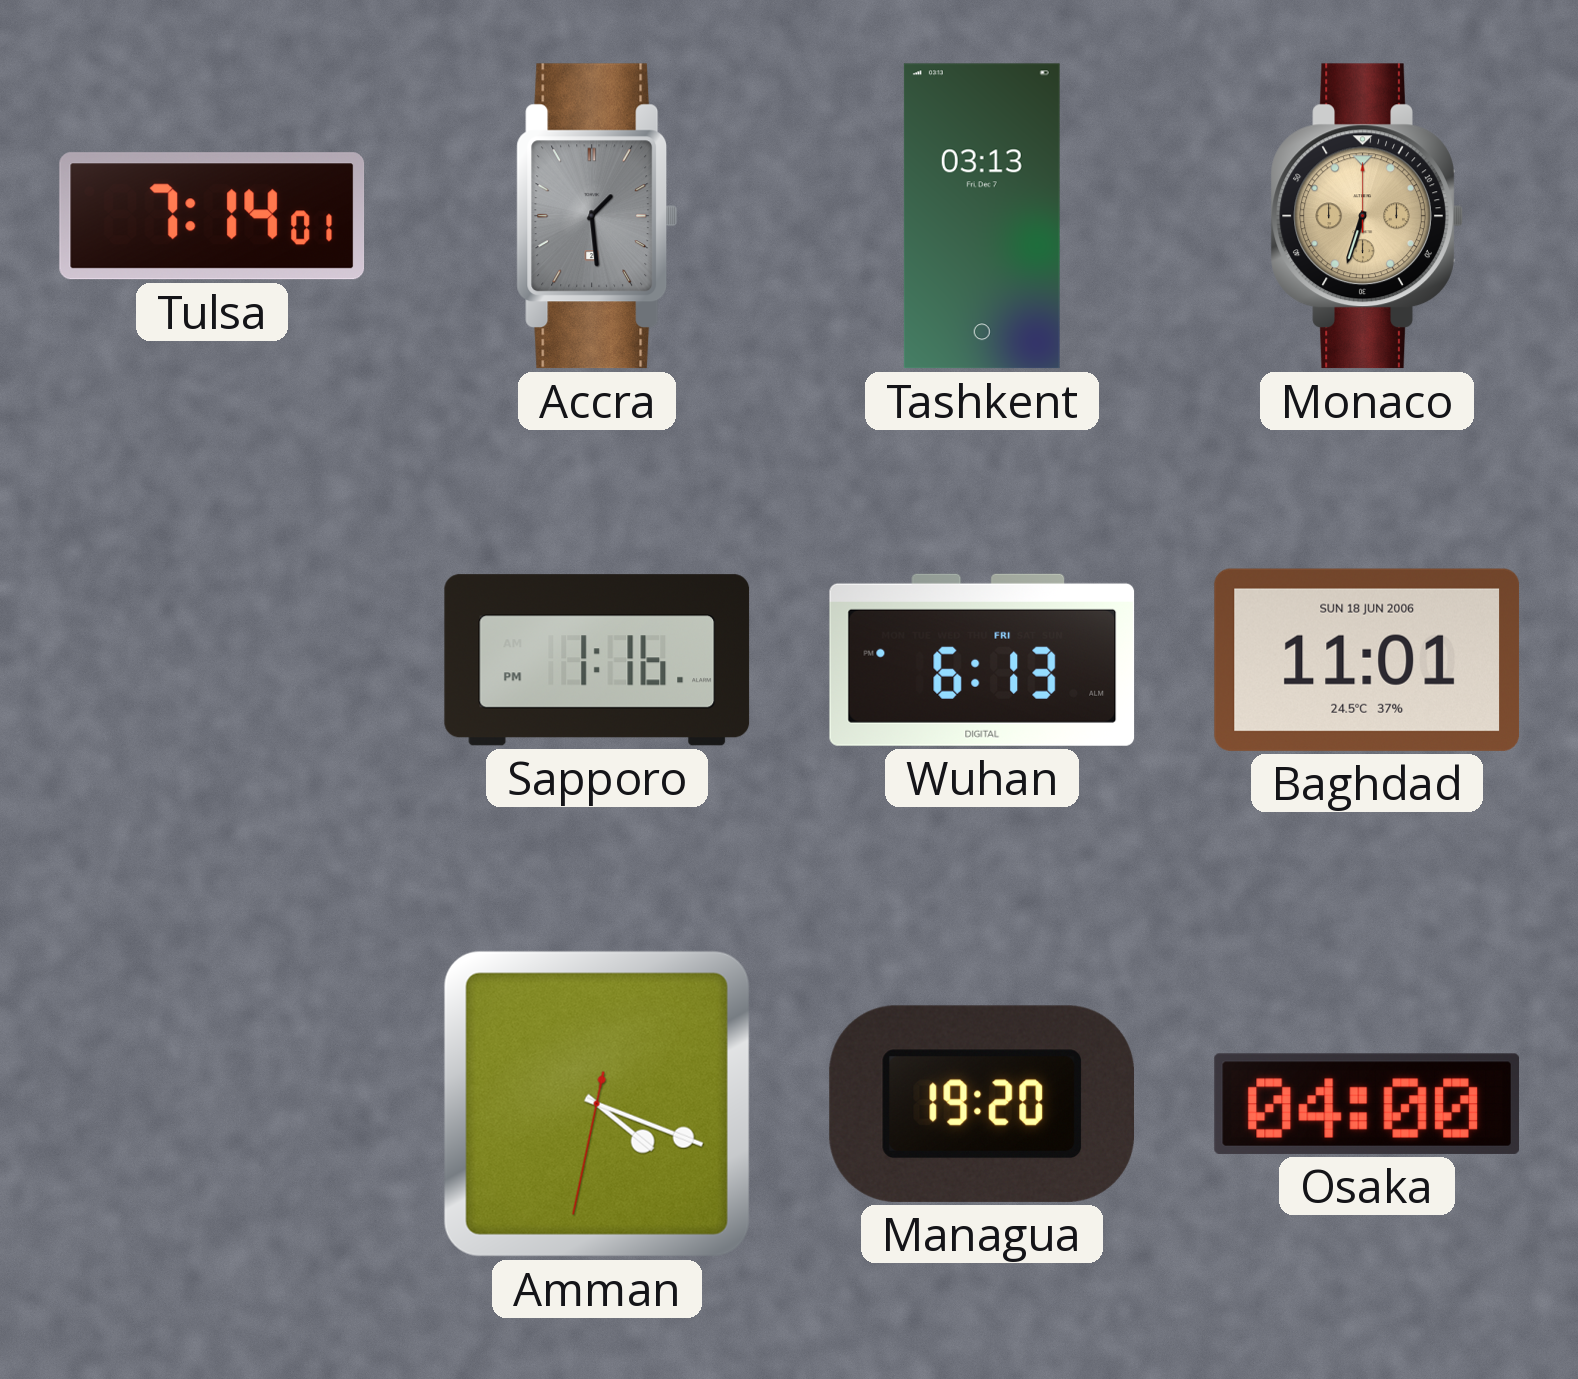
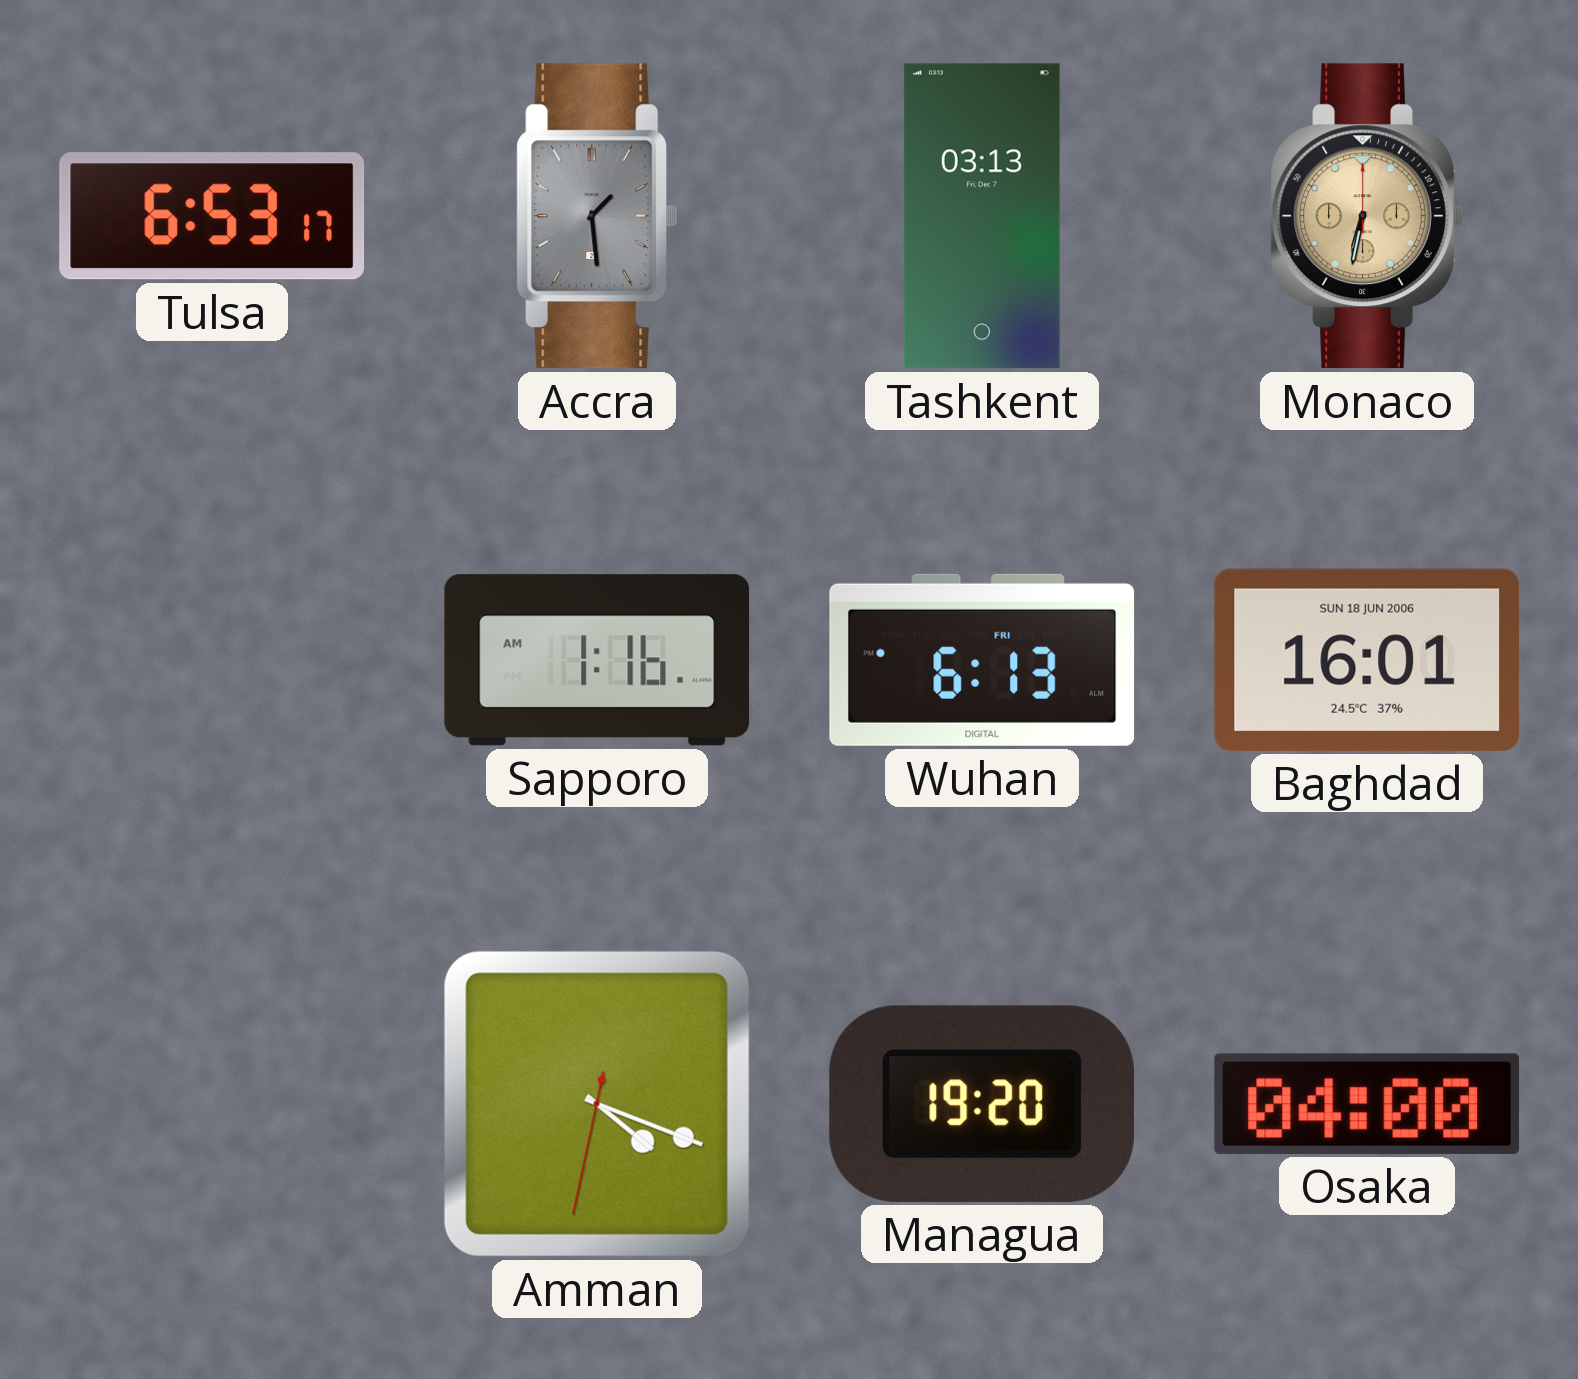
Tulsa: 7:14 -> 6:53 (212, 216)
Monaco: 6:33 -> 6:32 (1367, 216)
Sapporo: 1:16 PM -> 1:16 AM (597, 660)
Baghdad: 11:01 -> 16:01 (1367, 660)
